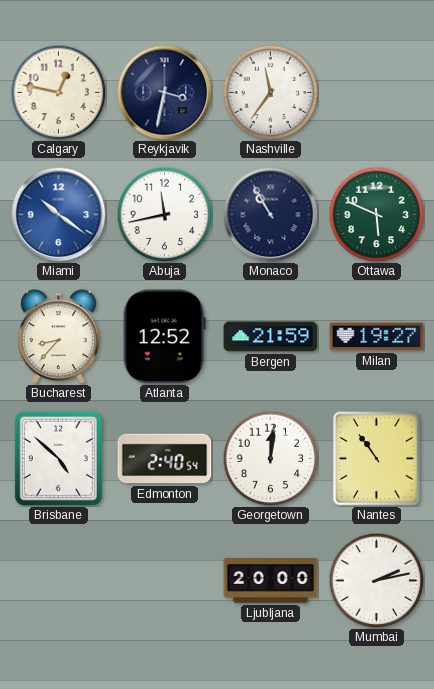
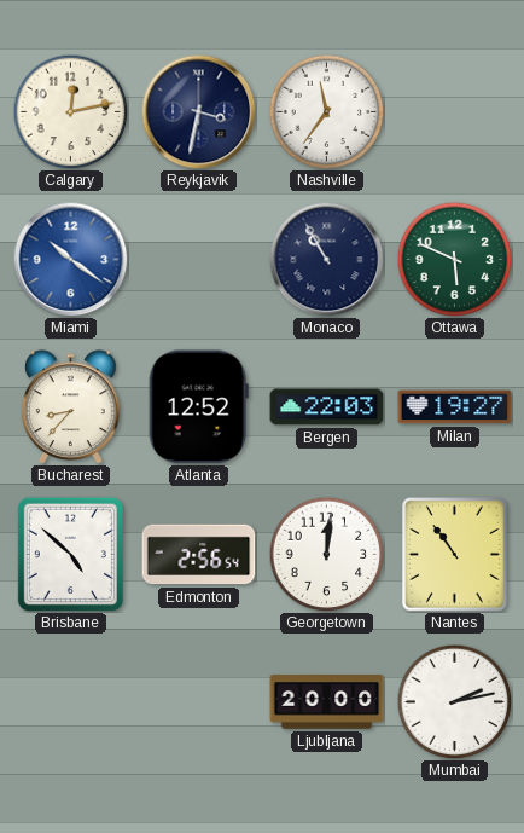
Calgary: 12:47 -> 12:13 (70, 111)
Abuja: 11:43 -> none (164, 214)
Bergen: 21:59 -> 22:03 (327, 407)
Edmonton: 2:40 -> 2:56 (199, 555)
